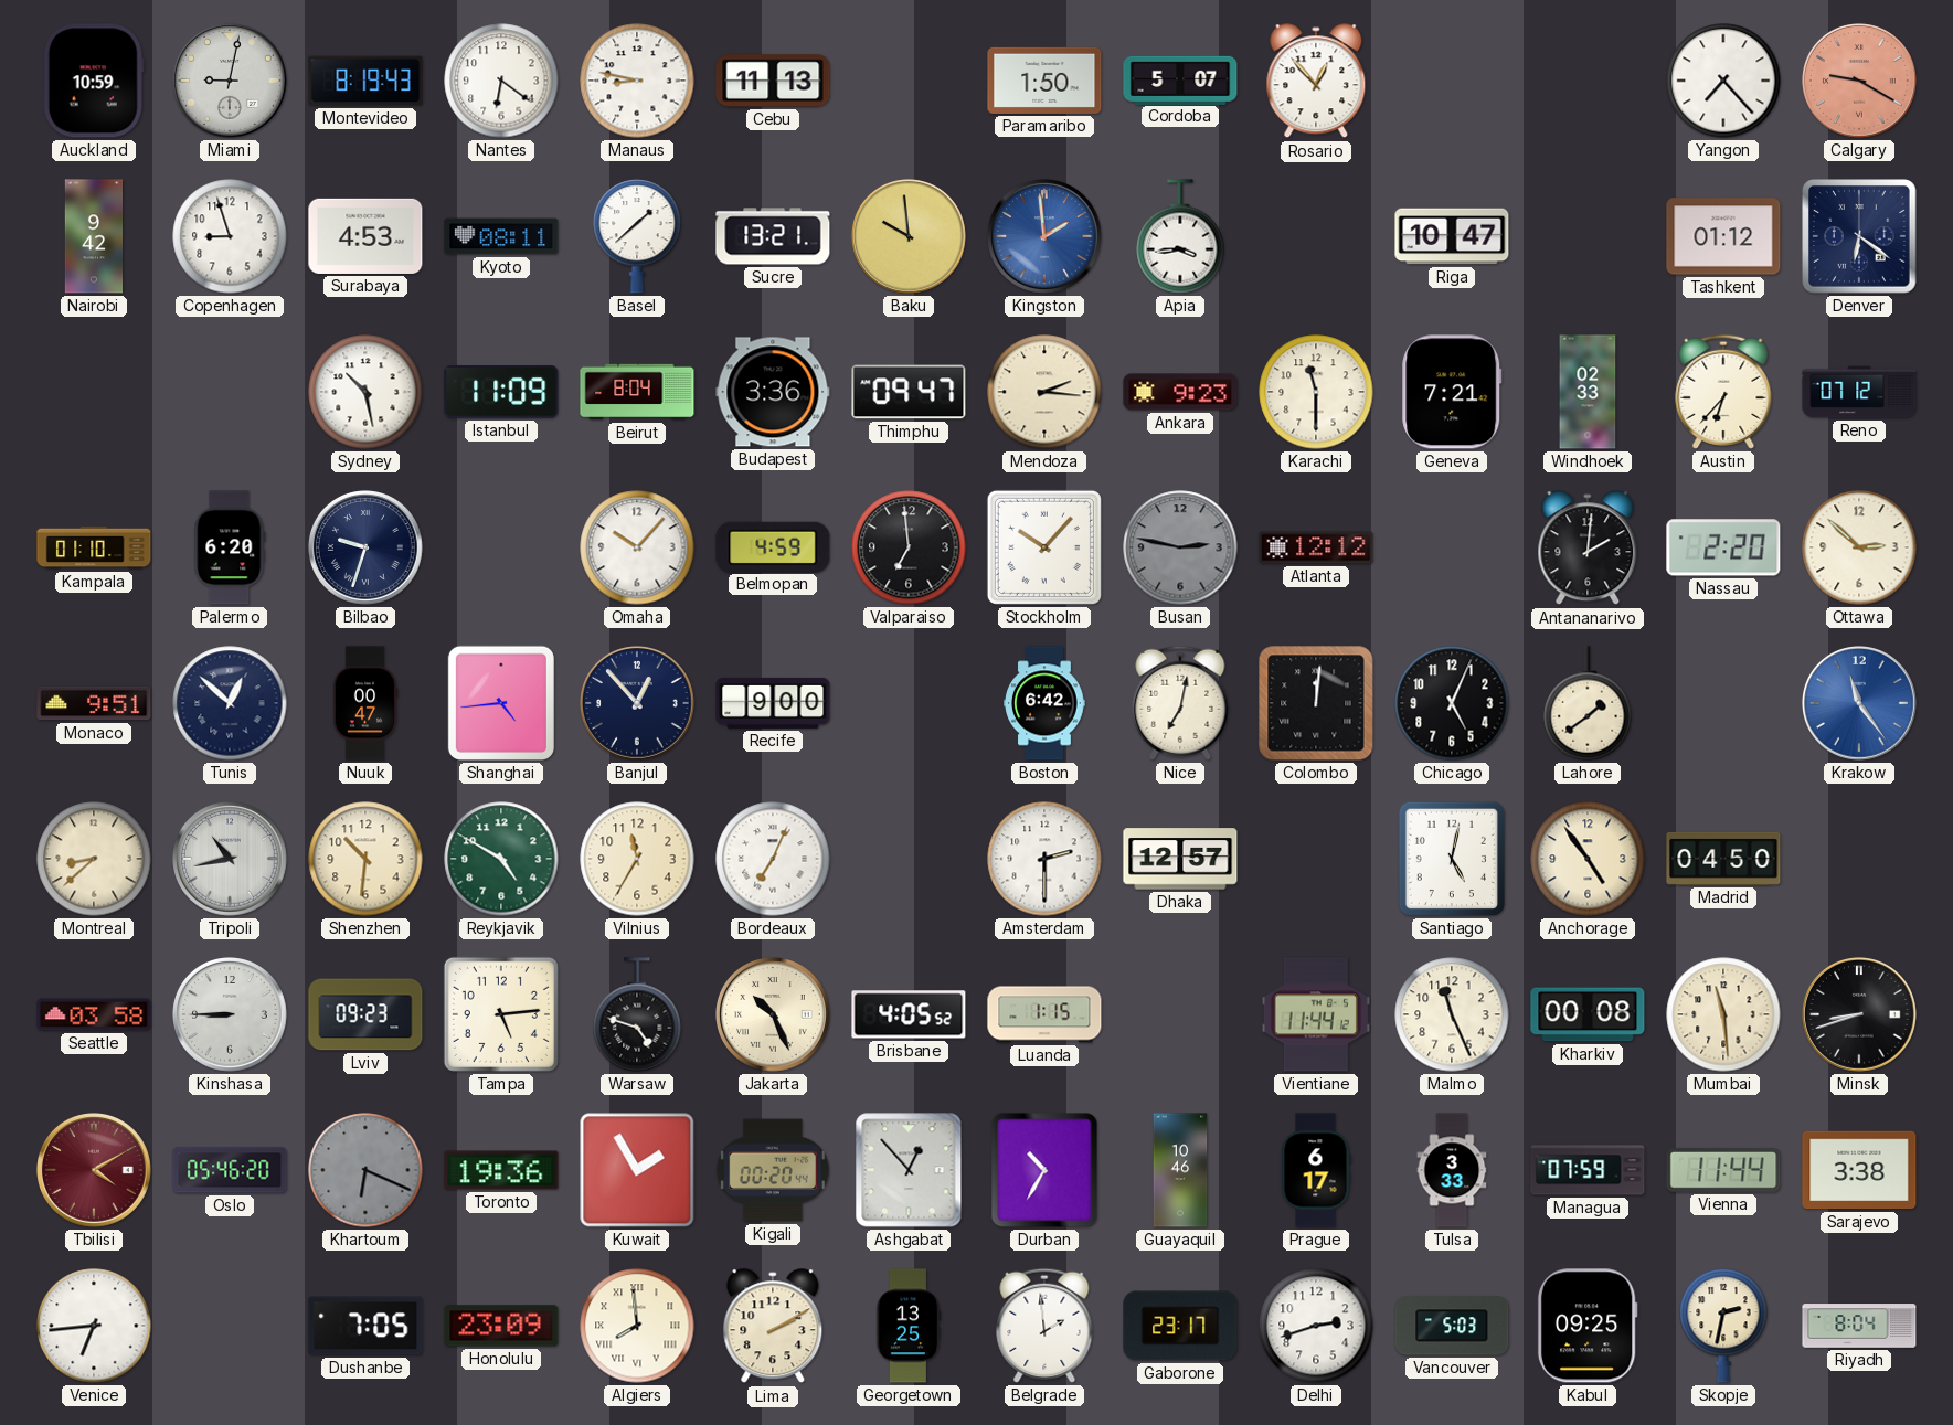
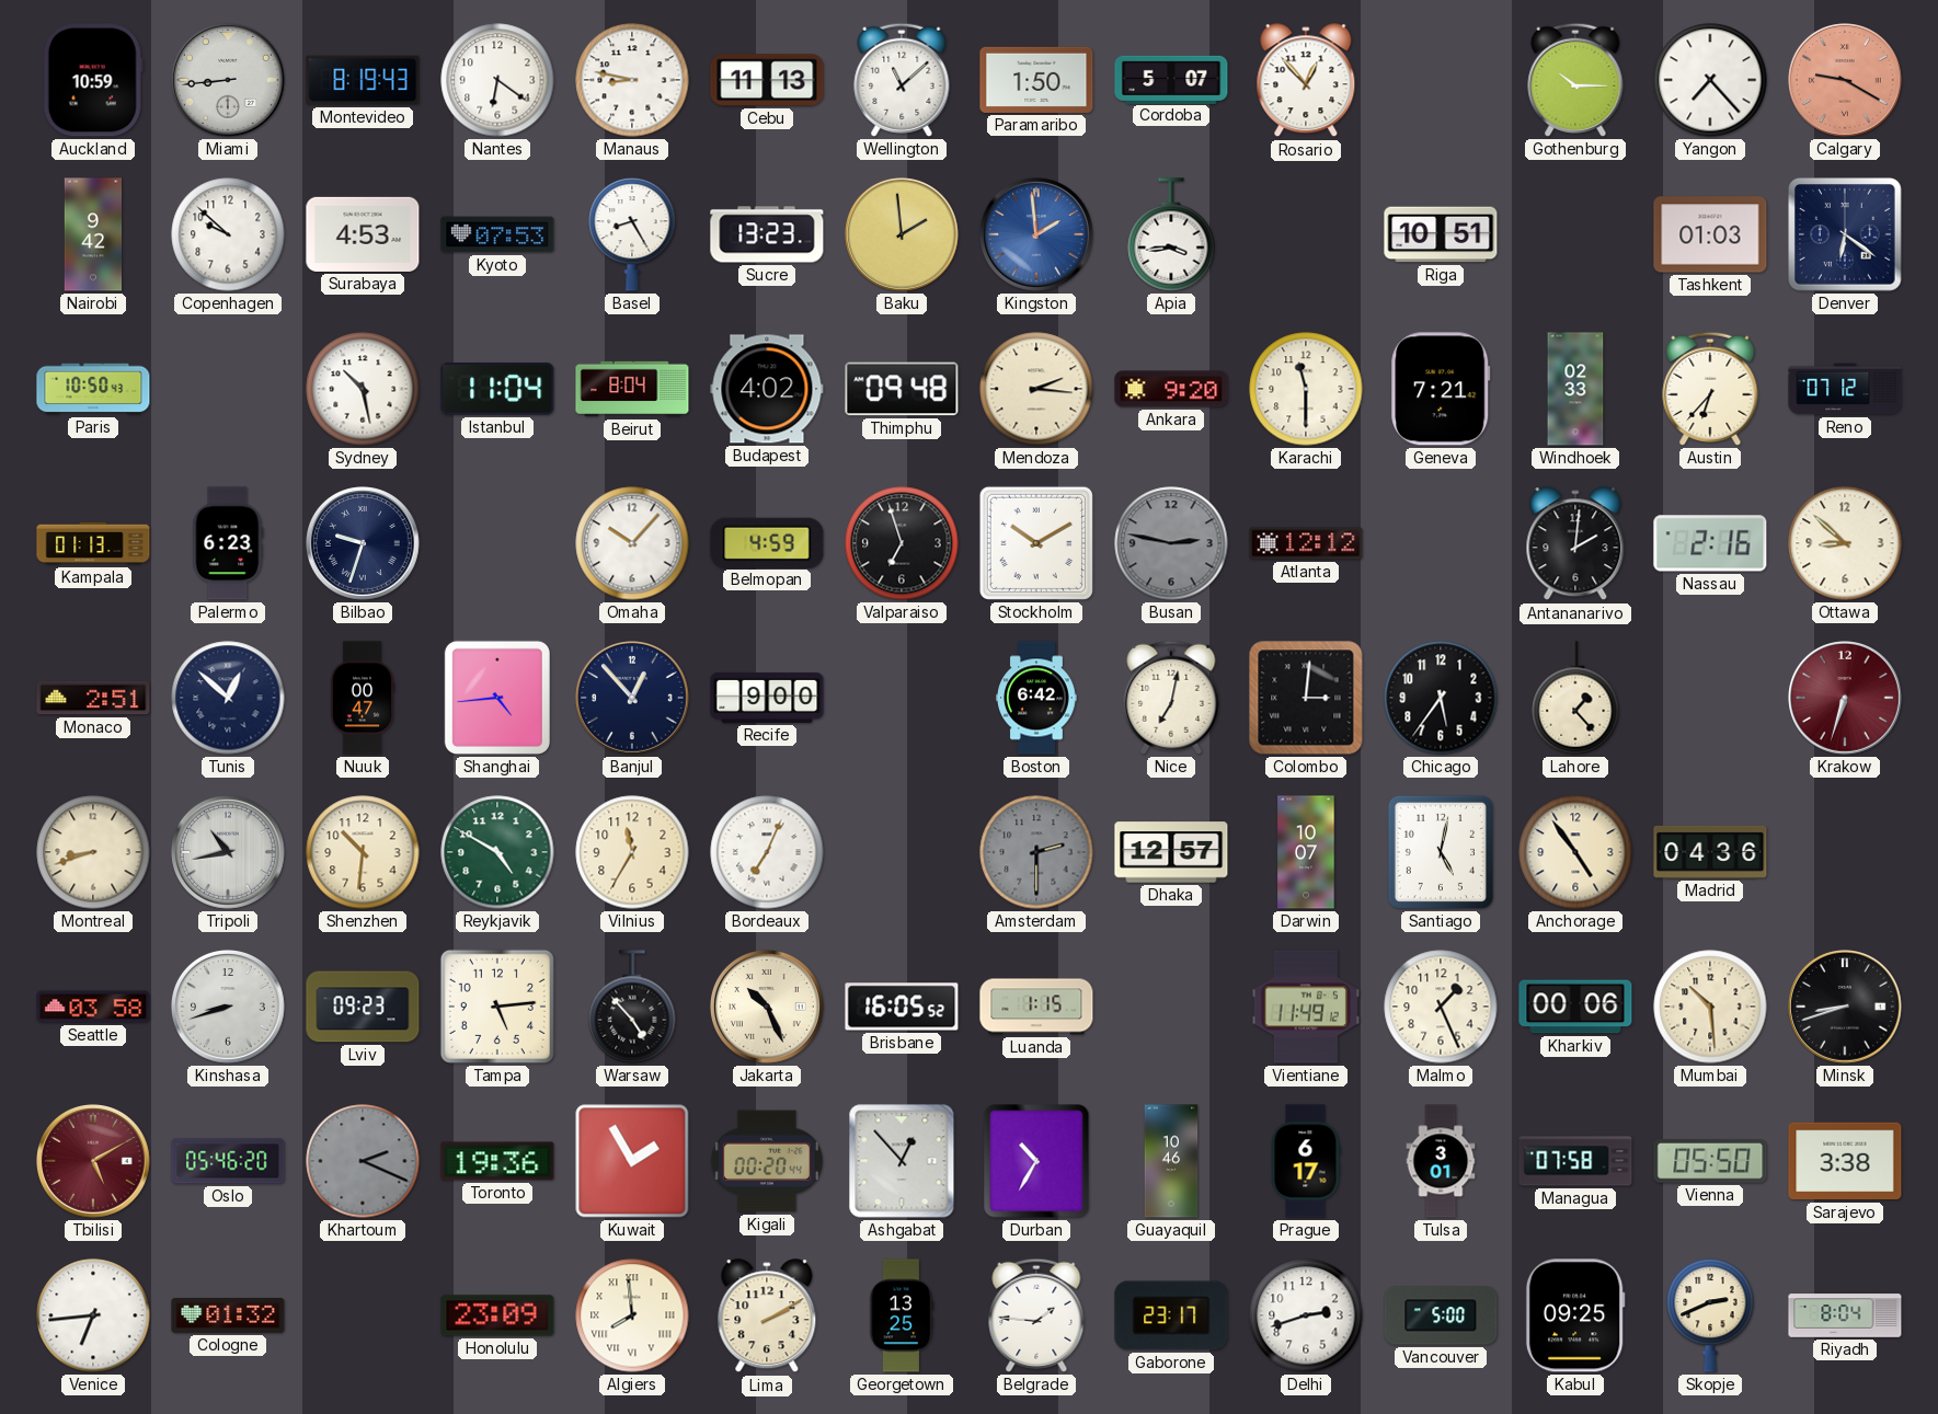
Miami: 9:02 -> 8:44 (229, 81)
Wellington: none -> 11:08 (902, 80)
Gothenburg: none -> 10:15 (1575, 80)
Copenhagen: 8:57 -> 9:52 (228, 234)
Kyoto: 08:11 -> 07:53 (497, 234)
Basel: 1:38 -> 8:25 (632, 234)
Sucre: 13:21 -> 13:23 (767, 234)
Baku: 9:59 -> 1:59 (903, 235)
Riga: 10:47 -> 10:51 (1441, 234)
Tashkent: 01:12 -> 01:03 (1710, 234)
Paris: none -> 10:50 (93, 389)
Istanbul: 11:09 -> 11:04 (497, 389)
Budapest: 3:36 -> 4:02 (767, 389)
Thimphu: 09:47 -> 09:48 (902, 389)
Ankara: 9:23 -> 9:20 (1171, 389)
Kampala: 01:10 -> 01:13 (93, 543)
Palermo: 6:20 -> 6:23 (228, 543)
Valparaiso: 6:59 -> 6:57 (902, 543)
Stockholm: 10:07 -> 10:10 (1036, 543)
Nassau: 2:20 -> 2:16 (1710, 543)
Ottawa: 2:52 -> 8:52 (1845, 543)
Monaco: 9:51 -> 2:51 (93, 698)
Colombo: 12:01 -> 3:01 (1306, 698)
Chicago: 5:04 -> 5:36 (1441, 698)
Lahore: 1:39 -> 1:23 (1575, 698)
Krakow: 11:24 -> 6:33 (1846, 699)
Krakow dial: blue -> burgundy (1846, 699)
Montreal: 8:38 -> 8:42 (93, 852)
Amsterdam dial: white -> grey (1036, 852)
Darwin: none -> 10:07 (1306, 852)
Madrid: 04:50 -> 04:36 (1710, 852)
Kinshasa: 8:45 -> 8:42 (229, 1008)
Warsaw: 4:48 -> 4:53 (632, 1007)
Brisbane: 4:05 -> 16:05 (902, 1007)
Vientiane: 11:44 -> 11:49 (1306, 1007)
Malmo: 11:26 -> 1:26 (1441, 1007)
Kharkiv: 00:08 -> 00:06 (1575, 1007)
Mumbai: 11:29 -> 10:29 (1710, 1007)
Tbilisi: 4:10 -> 5:10 (94, 1162)
Khartoum: 6:19 -> 2:19 (363, 1161)
Tulsa: 3:33 -> 3:01 (1441, 1161)
Managua: 07:59 -> 07:58 (1575, 1161)
Vienna: 11:44 -> 05:50 (1710, 1161)
Cologne: none -> 01:32 (228, 1315)
Dushanbe: 7:05 -> none (365, 1326)
Belgrade: 1:59 -> 1:46 (1036, 1315)
Vancouver: 5:03 -> 5:00 (1441, 1315)
Skopje: 2:32 -> 2:41 (1710, 1315)
